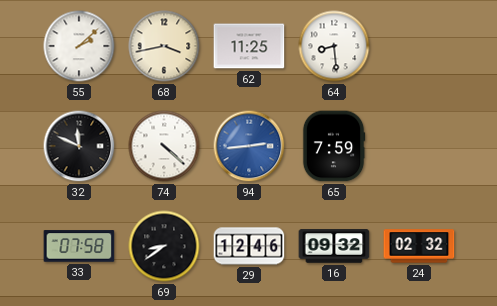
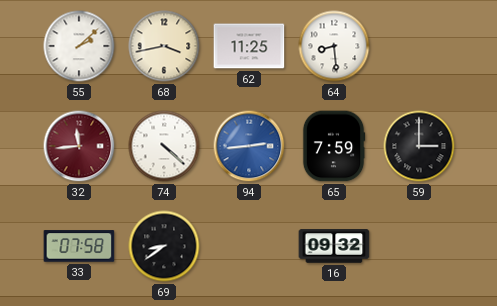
32: 11:49 -> 11:44 (79, 146)
32 dial: black -> burgundy (79, 146)
59: none -> 3:00 (419, 146)
29: 12:46 -> none (249, 246)
24: 02:32 -> none (419, 246)
